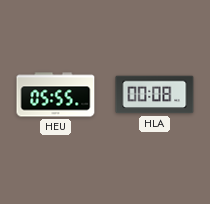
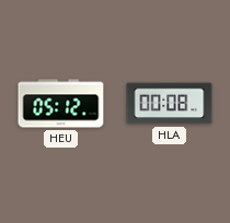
HEU: 05:55 -> 05:12 (61, 104)
